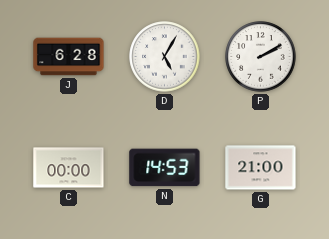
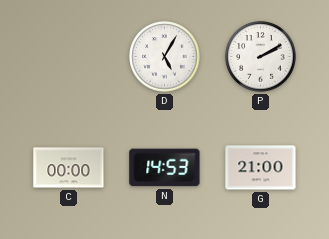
J: 6:28 -> none (69, 57)
